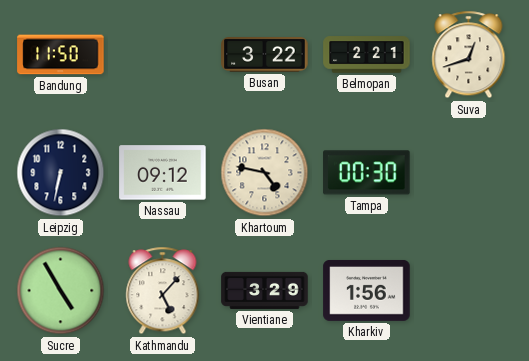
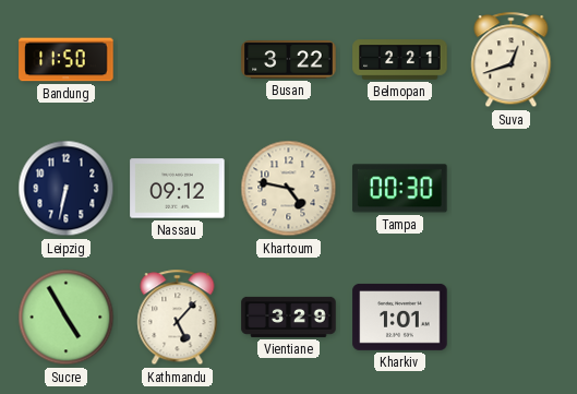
Kharkiv: 1:56 -> 1:01 (400, 317)
